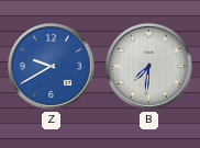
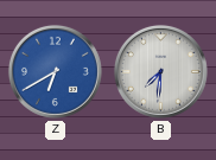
Z: 9:40 -> 6:40 (55, 71)
